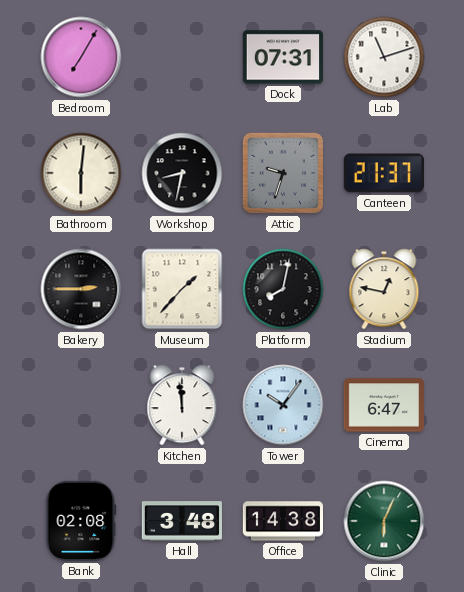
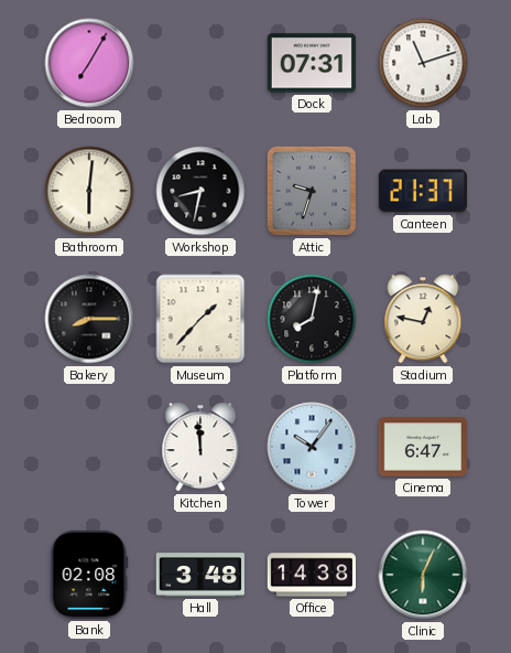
Bakery: 2:45 -> 8:15 (89, 319)
